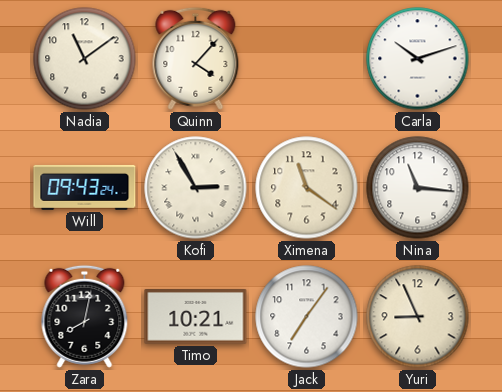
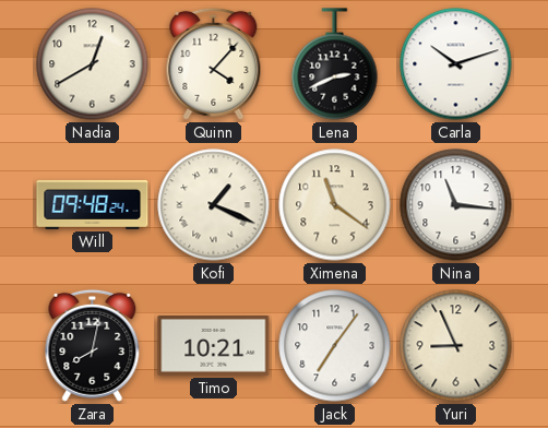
Nadia: 11:09 -> 12:40 (93, 64)
Lena: none -> 2:41 (335, 64)
Will: 09:43 -> 09:48 (93, 204)
Kofi: 2:55 -> 1:19 (214, 205)
